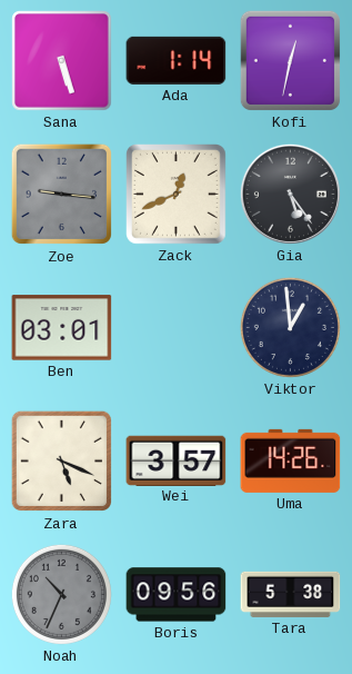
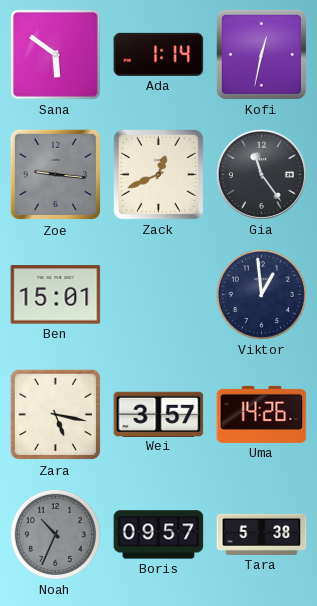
Sana: 5:27 -> 5:51 (56, 55)
Gia: 5:24 -> 11:24 (261, 174)
Ben: 03:01 -> 15:01 (56, 295)
Zara: 5:19 -> 5:17 (56, 415)
Boris: 09:56 -> 09:57 (159, 535)
